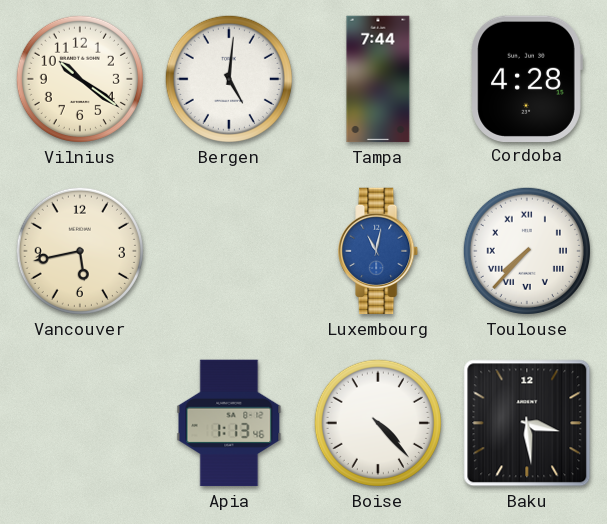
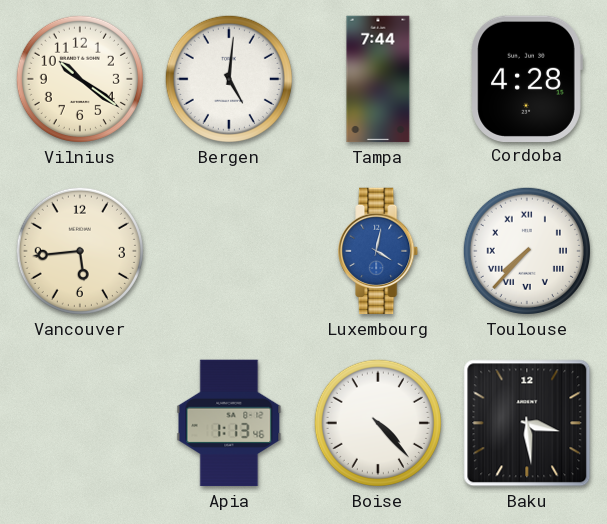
Vancouver: 5:43 -> 5:44 (80, 251)
Luxembourg: 11:02 -> 4:02 (379, 251)
